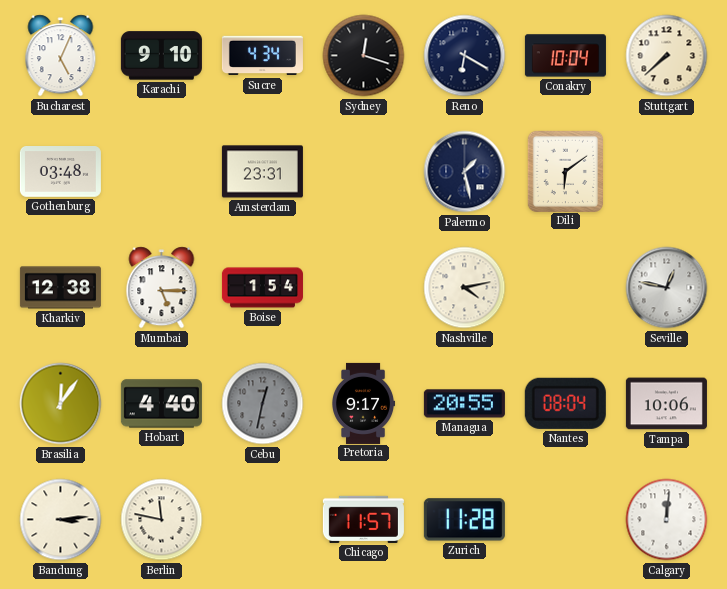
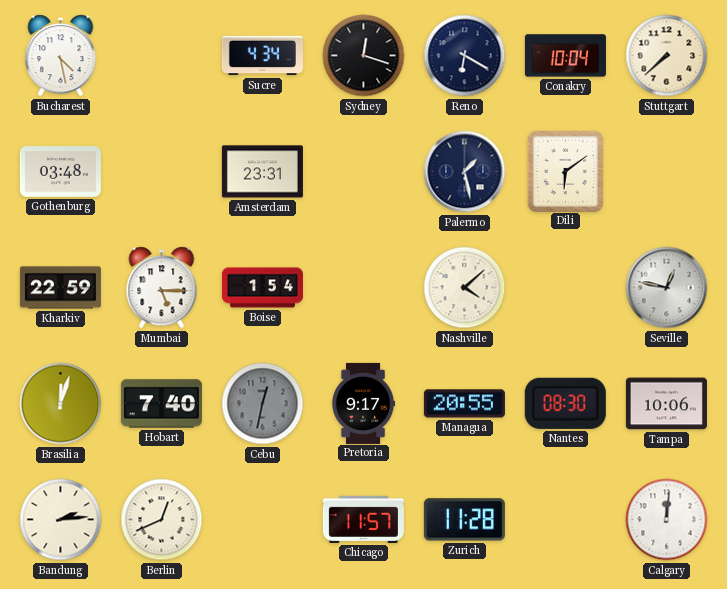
Bucharest: 5:04 -> 4:28 (61, 56)
Karachi: 9:10 -> none (161, 56)
Kharkiv: 12:38 -> 22:59 (60, 288)
Nashville: 4:13 -> 4:08 (465, 288)
Brasilia: 12:06 -> 12:03 (61, 404)
Hobart: 4:40 -> 7:40 (161, 404)
Nantes: 08:04 -> 08:30 (565, 403)
Bandung: 3:14 -> 2:14 (61, 520)
Berlin: 11:47 -> 12:41 (162, 520)
